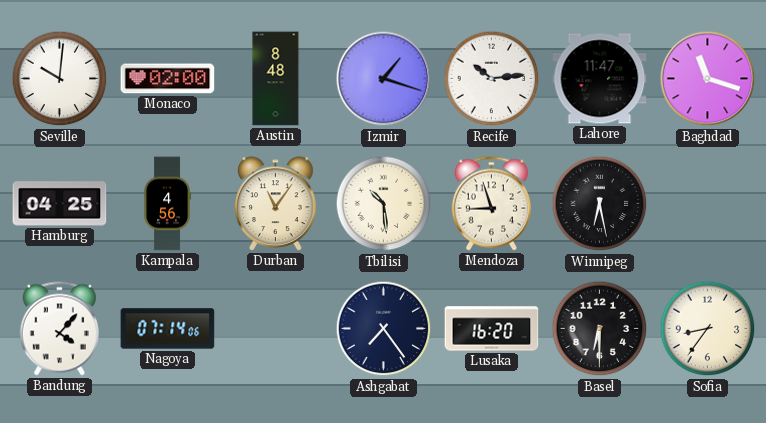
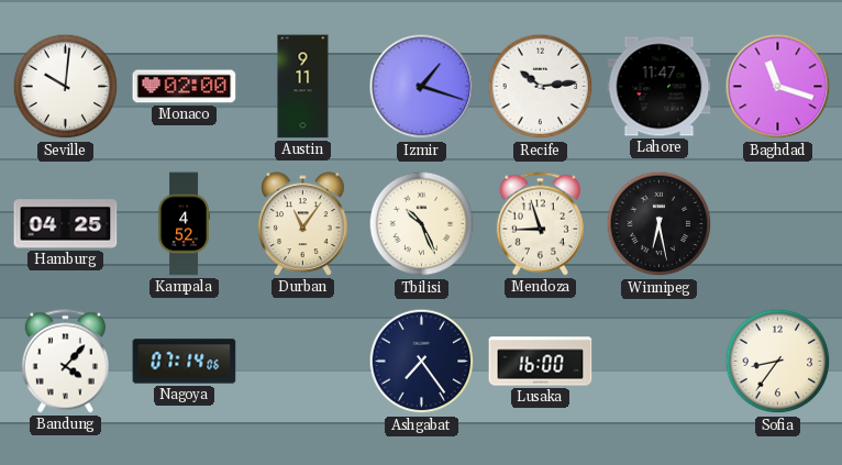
Austin: 8:48 -> 9:11 (303, 87)
Kampala: 4:56 -> 4:52 (184, 224)
Tbilisi: 10:29 -> 10:26 (422, 224)
Lusaka: 16:20 -> 16:00 (541, 362)
Basel: 6:30 -> none (600, 329)
